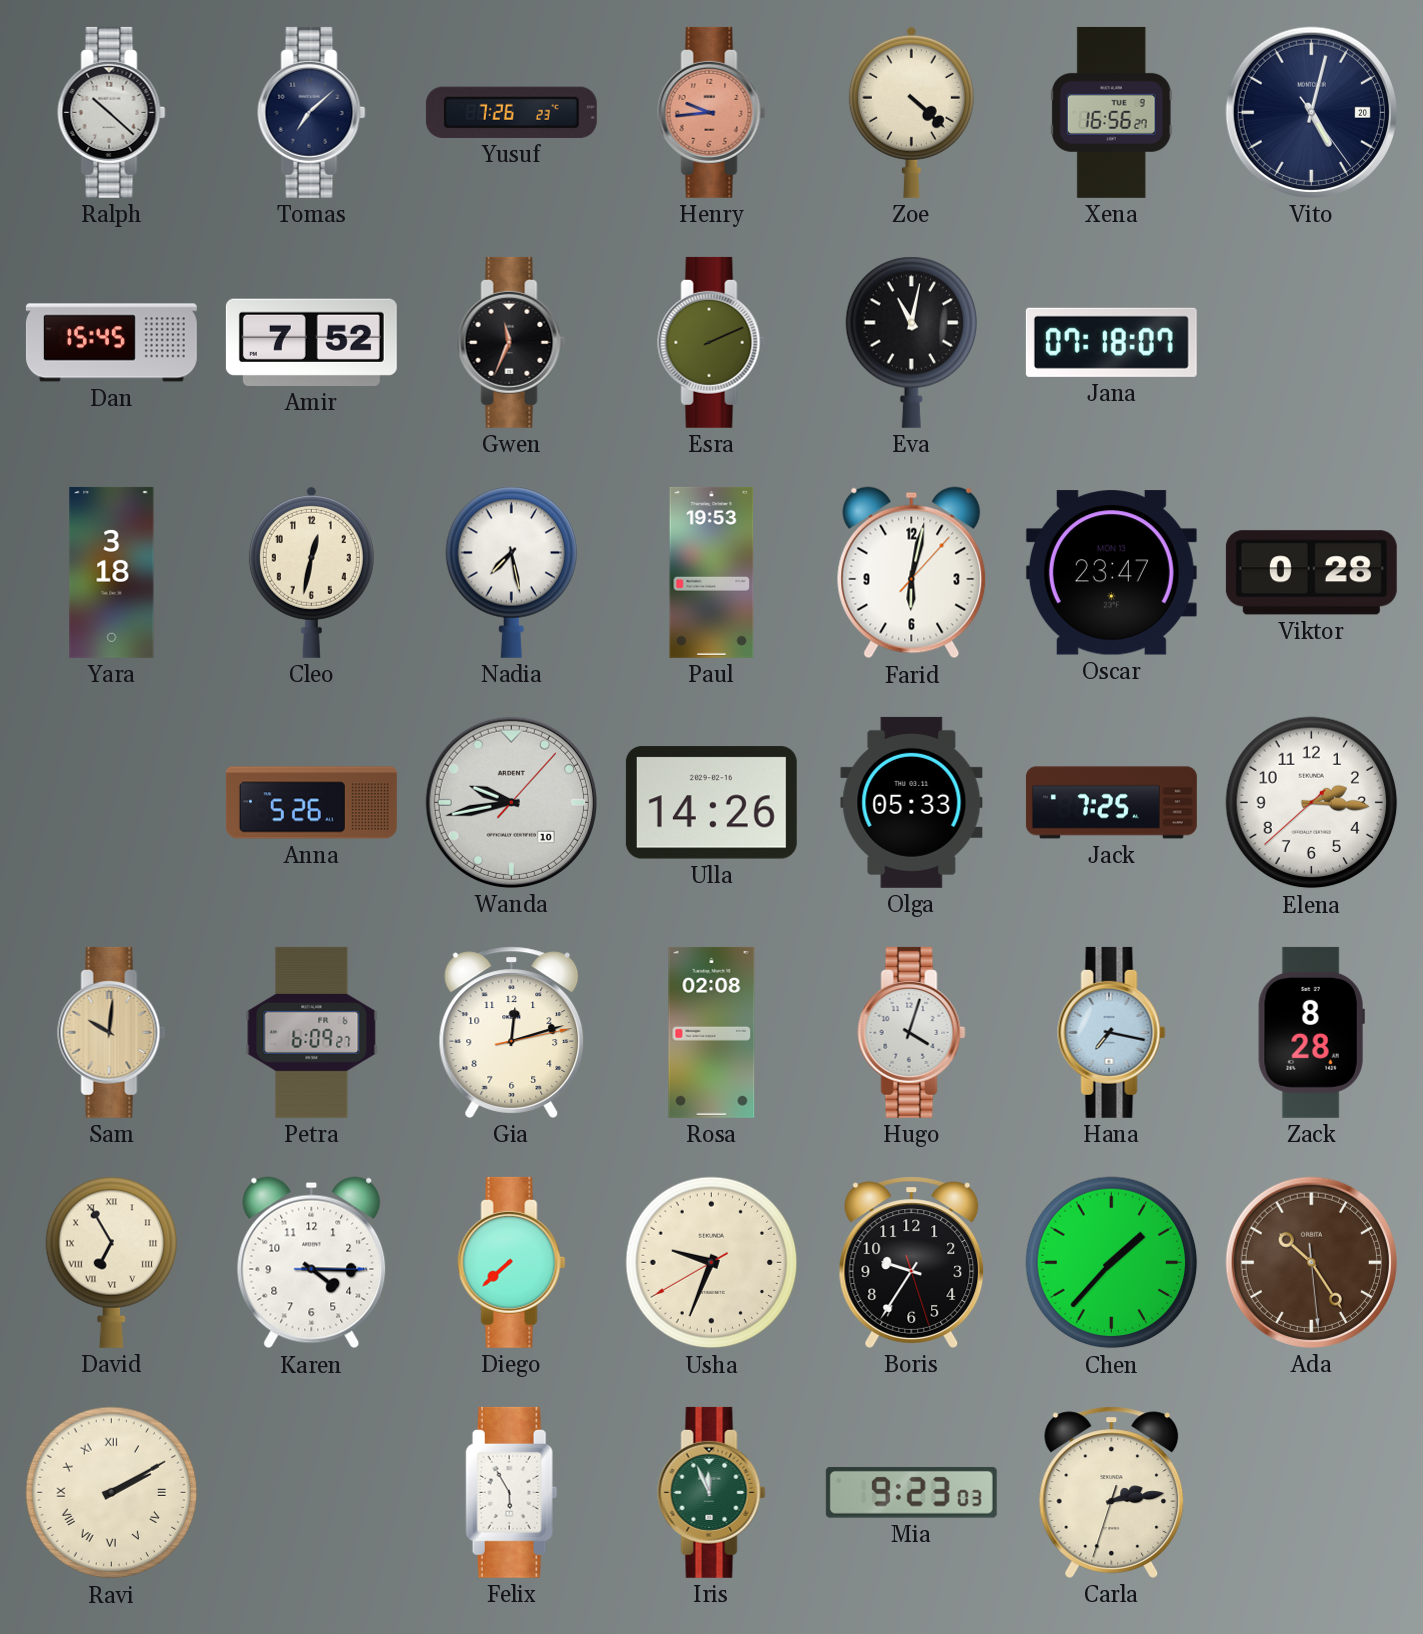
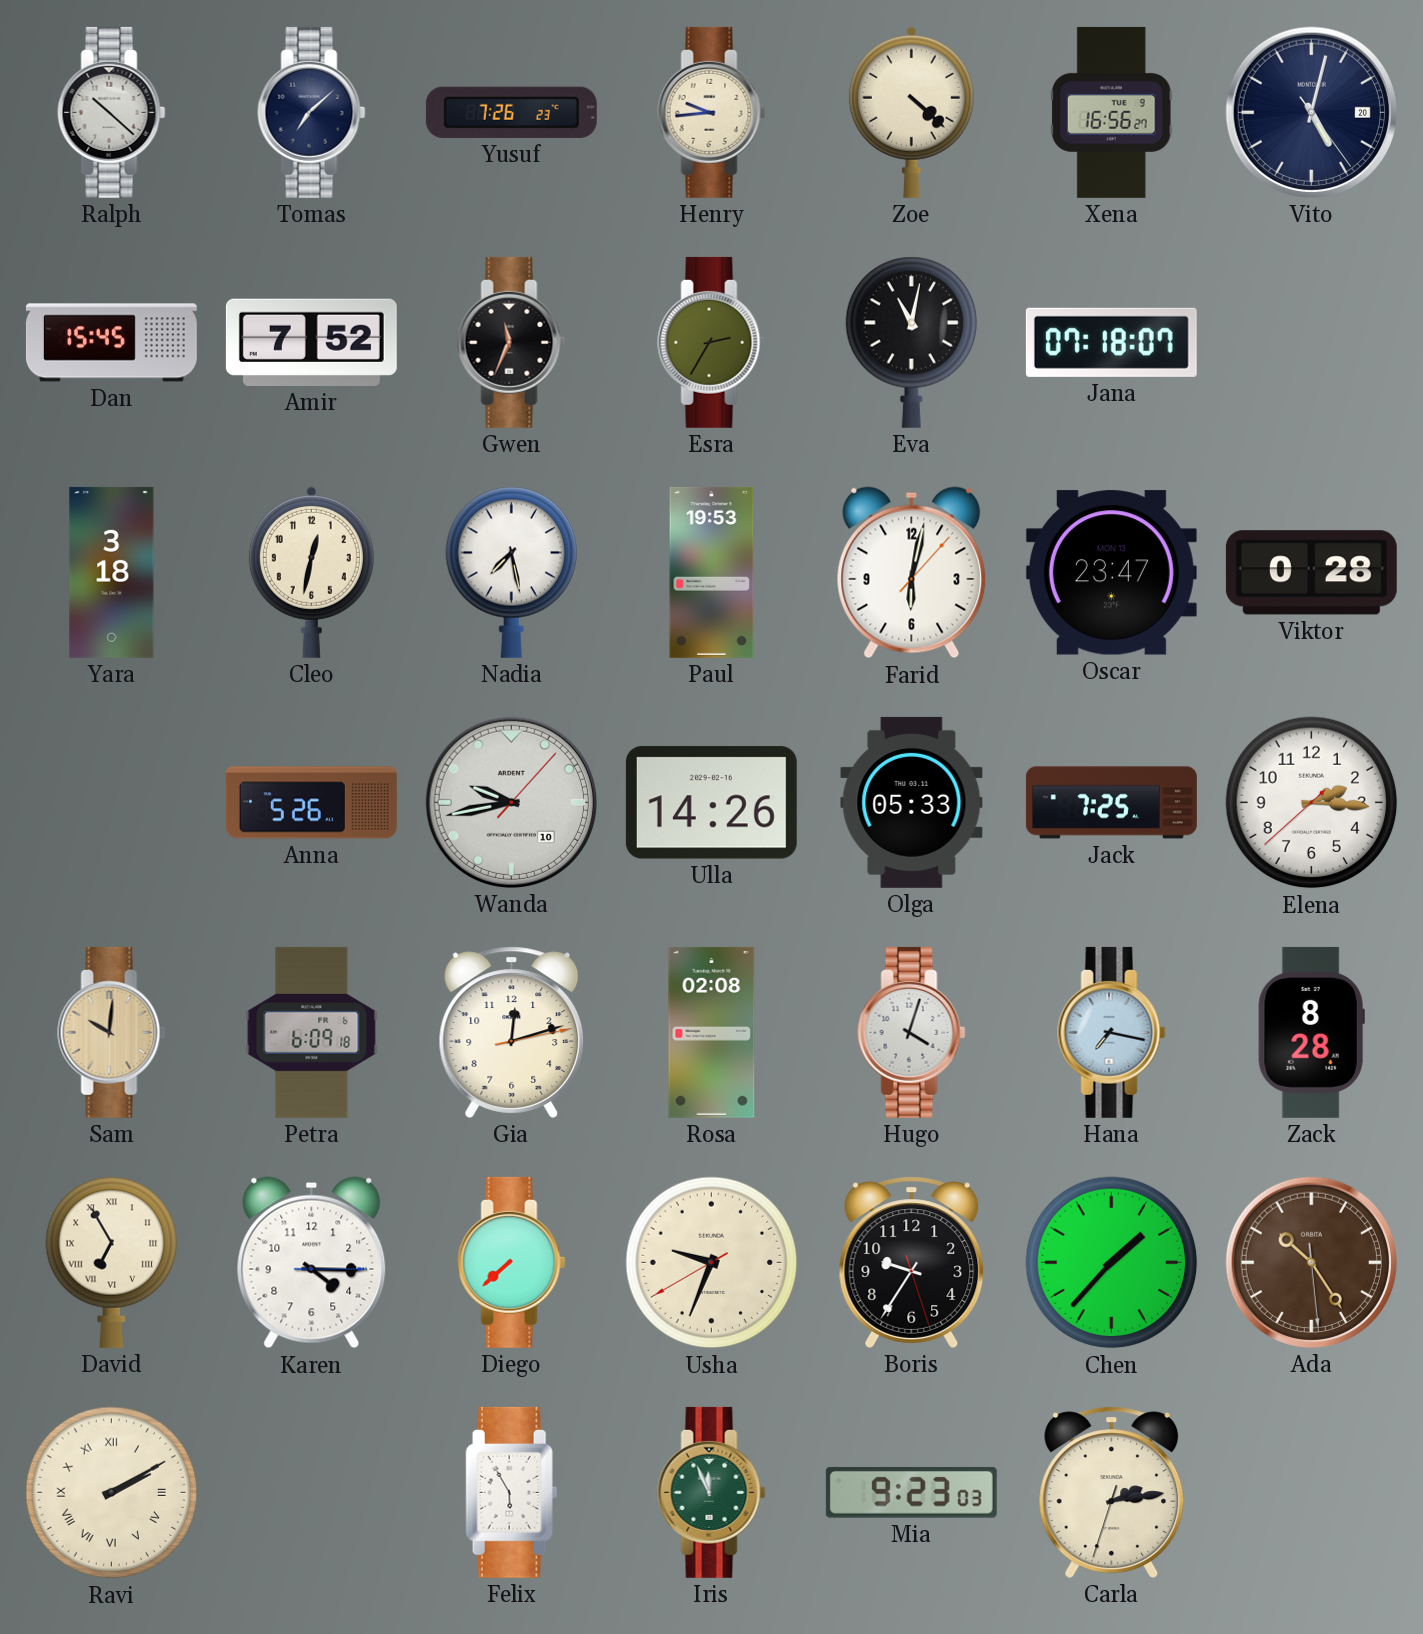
Henry dial: salmon -> cream (712, 112)
Esra: 2:11 -> 2:35 (712, 342)
Petra: 6:09:27 -> 6:09:18 (312, 1032)
